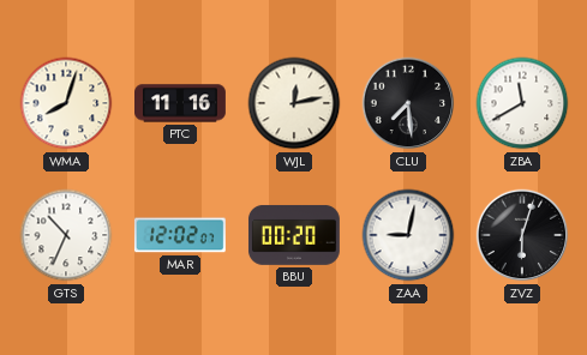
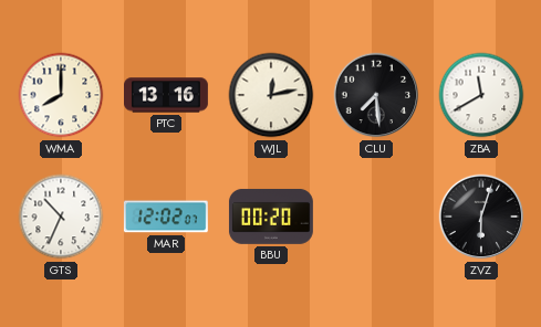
WMA: 8:03 -> 8:00 (61, 95)
PTC: 11:16 -> 13:16 (167, 95)
ZAA: 9:02 -> none (408, 235)
